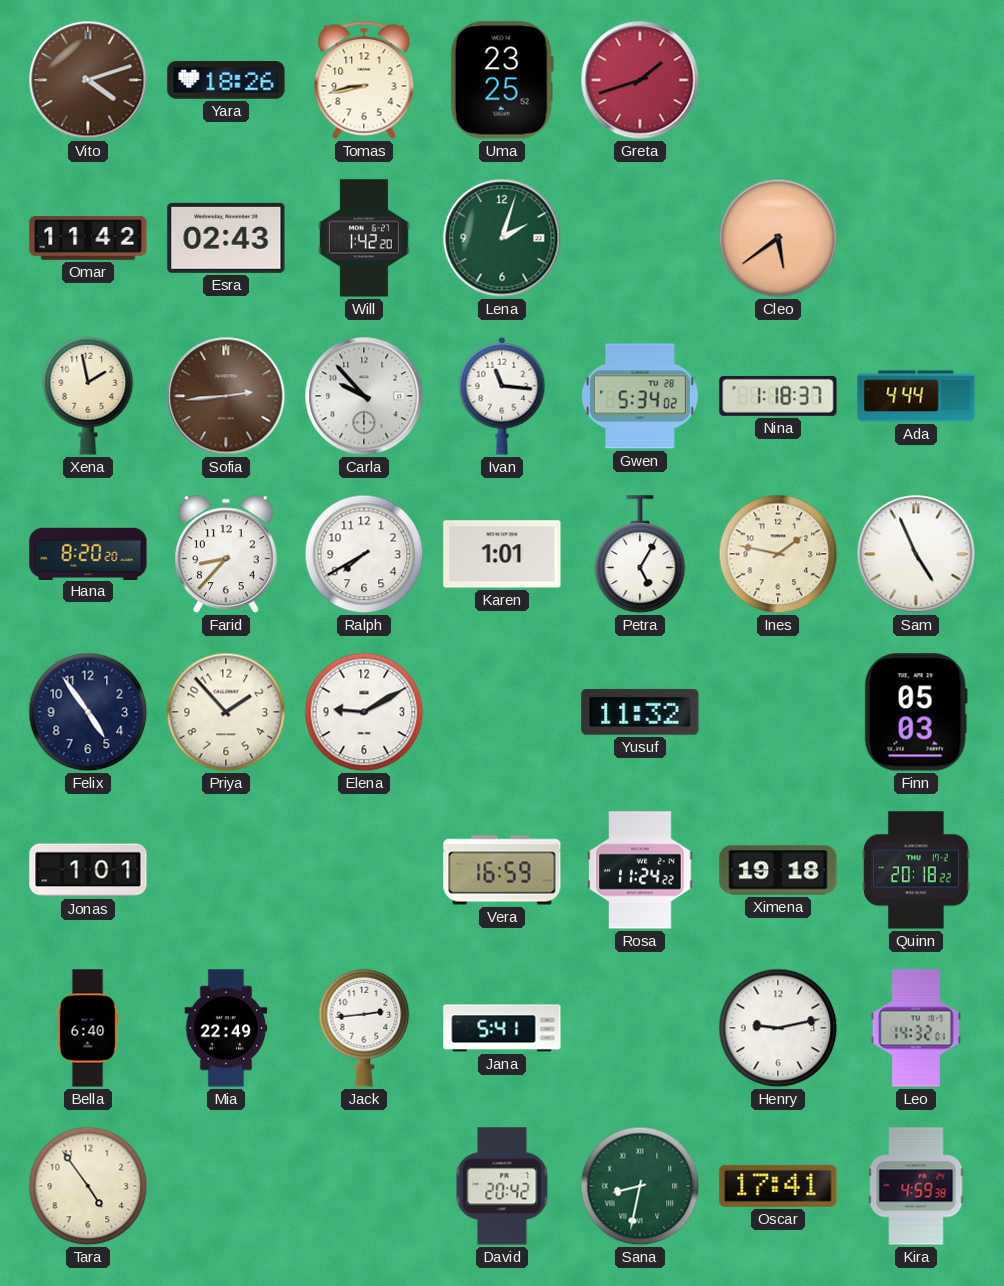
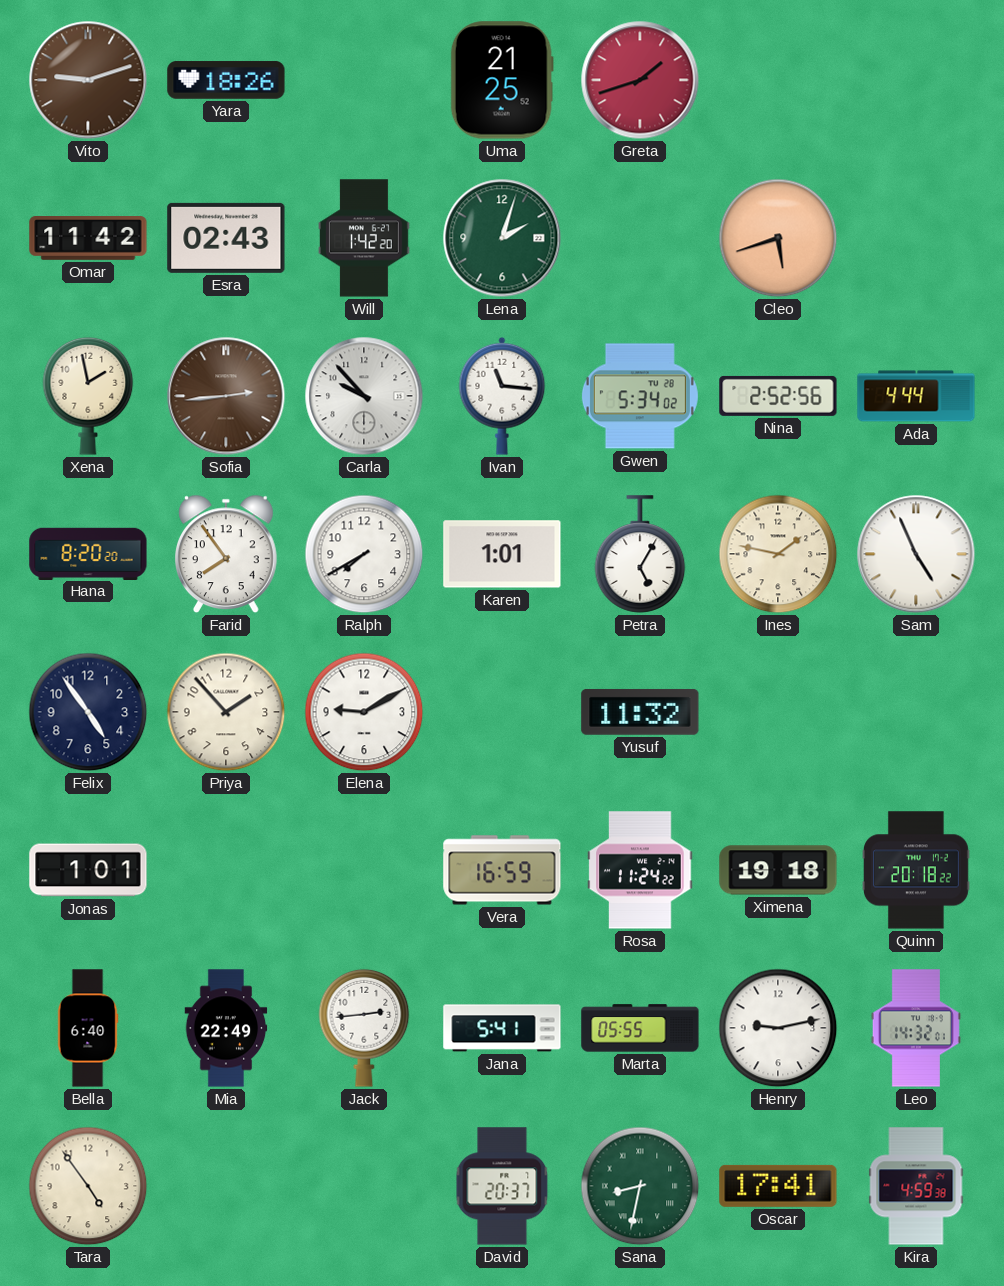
Vito: 4:12 -> 9:12 (88, 80)
Tomas: 8:43 -> none (364, 80)
Uma: 23:25 -> 21:25 (502, 80)
Cleo: 5:39 -> 5:42 (778, 238)
Nina: 1:18 -> 2:52 (778, 396)
Farid: 8:37 -> 7:54 (227, 554)
Finn: 05:03 -> none (916, 712)
Marta: none -> 05:55 (640, 1028)
David: 20:42 -> 20:37 (502, 1186)
